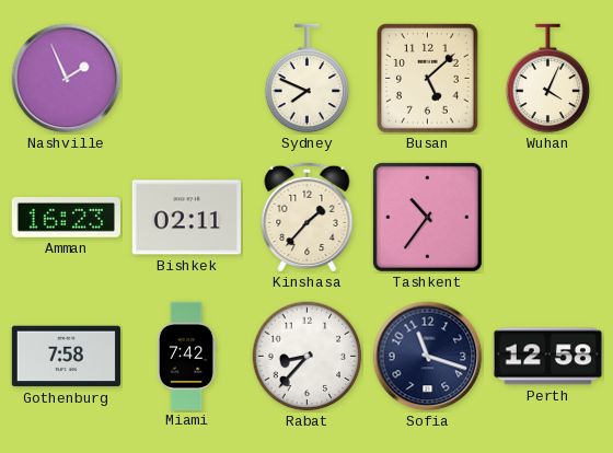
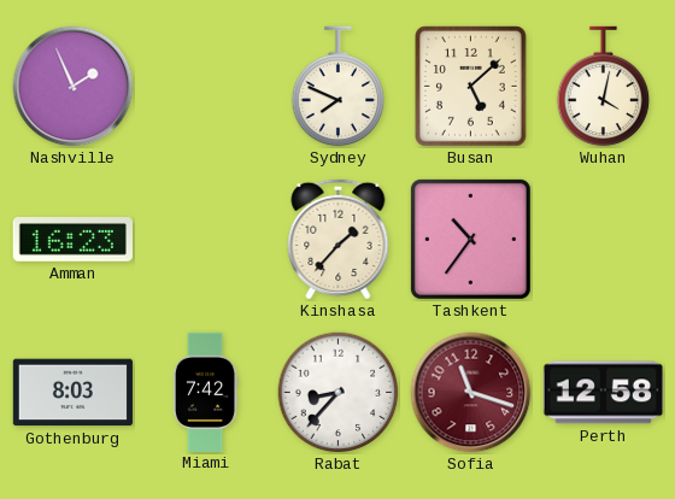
Wuhan: 4:04 -> 4:02 (604, 87)
Bishkek: 02:11 -> none (186, 218)
Gothenburg: 7:58 -> 8:03 (72, 393)
Sofia dial: navy -> burgundy (471, 393)
